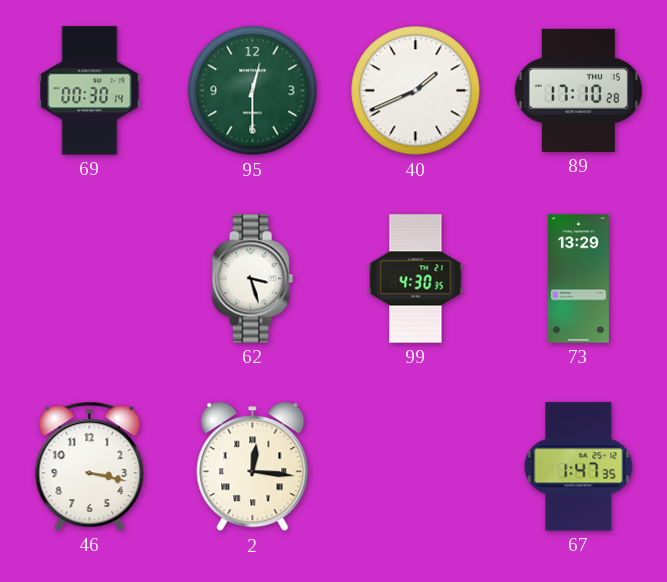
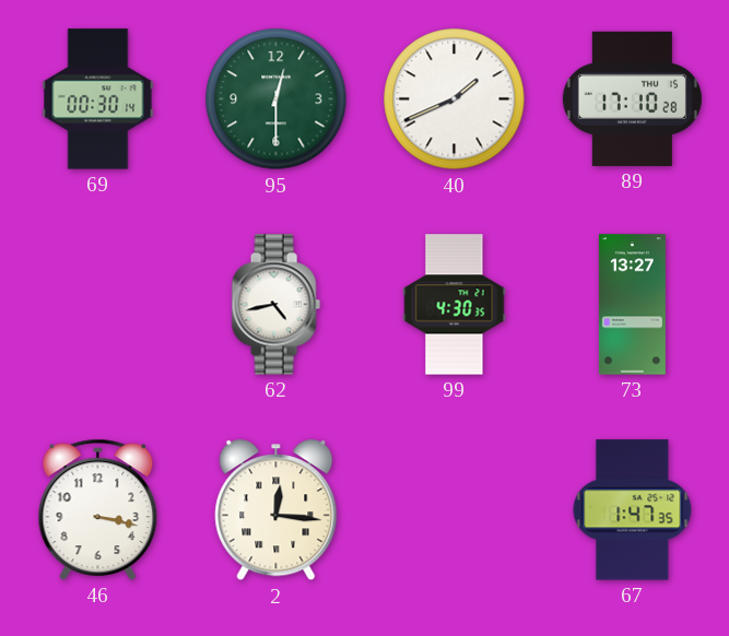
62: 3:27 -> 4:43 (275, 305)
73: 13:29 -> 13:27 (632, 305)
